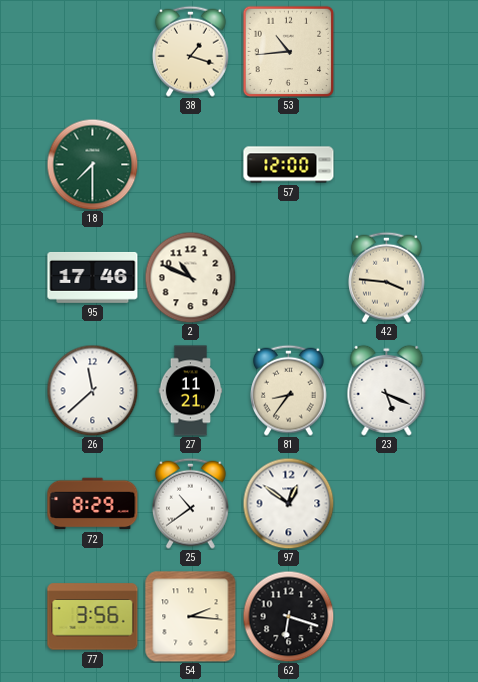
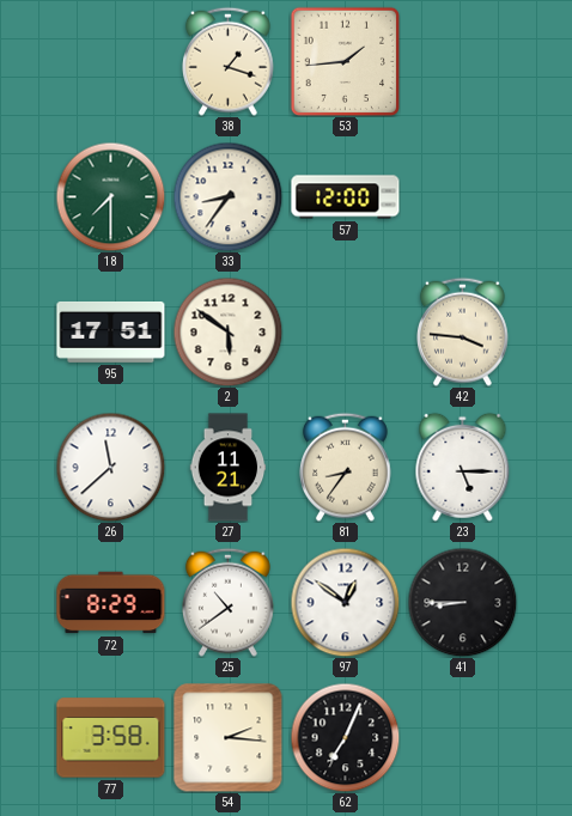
53: 10:44 -> 1:44 (345, 61)
33: none -> 8:36 (227, 196)
95: 17:46 -> 17:51 (111, 331)
2: 10:49 -> 5:51 (227, 331)
23: 5:19 -> 5:15 (463, 467)
41: none -> 8:45 (462, 602)
77: 3:56 -> 3:58 (111, 738)
62: 6:18 -> 7:04 (345, 737)
